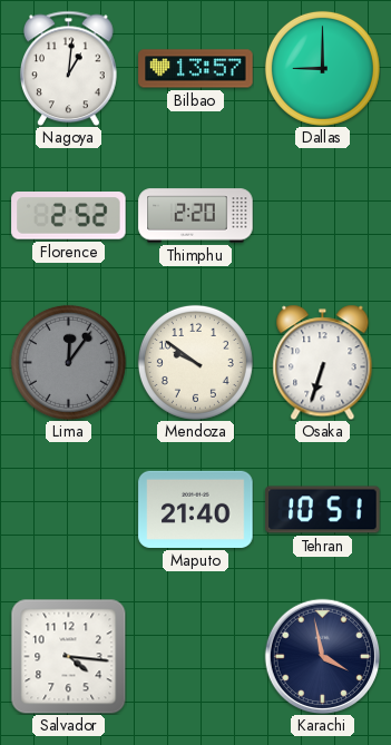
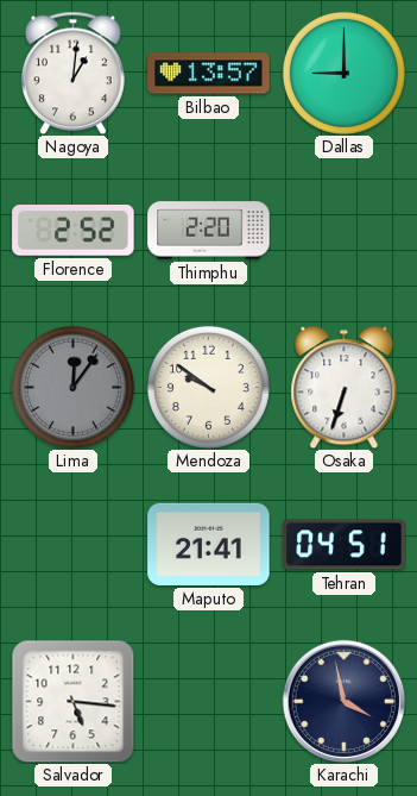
Maputo: 21:40 -> 21:41 (209, 544)
Tehran: 10:51 -> 04:51 (345, 545)
Salvador: 4:16 -> 5:16 (72, 701)
